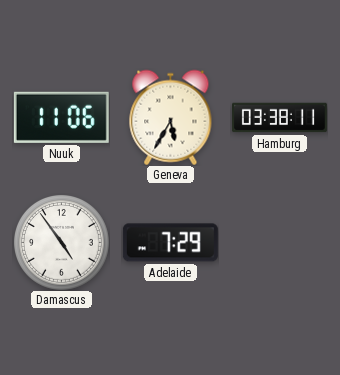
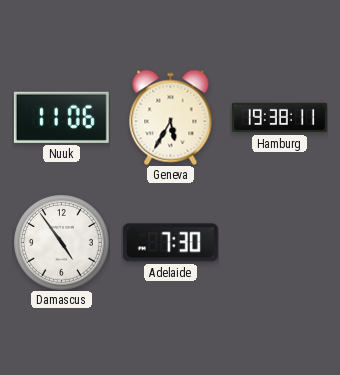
Hamburg: 03:38 -> 19:38 (279, 118)
Adelaide: 7:29 -> 7:30 (170, 243)
